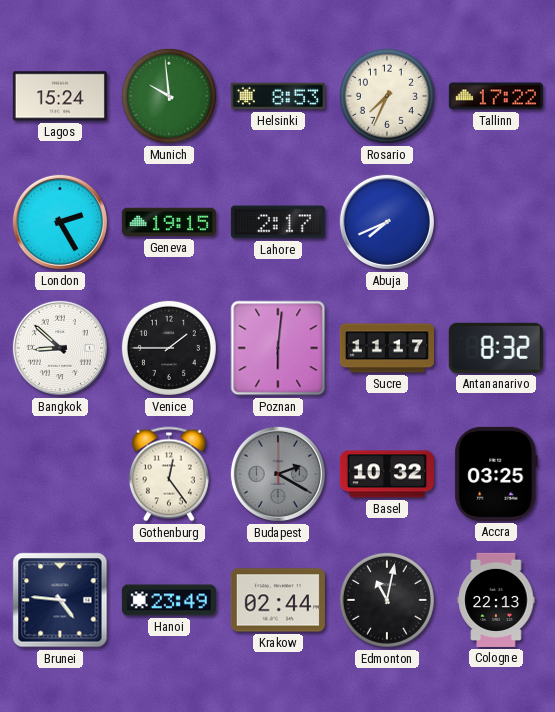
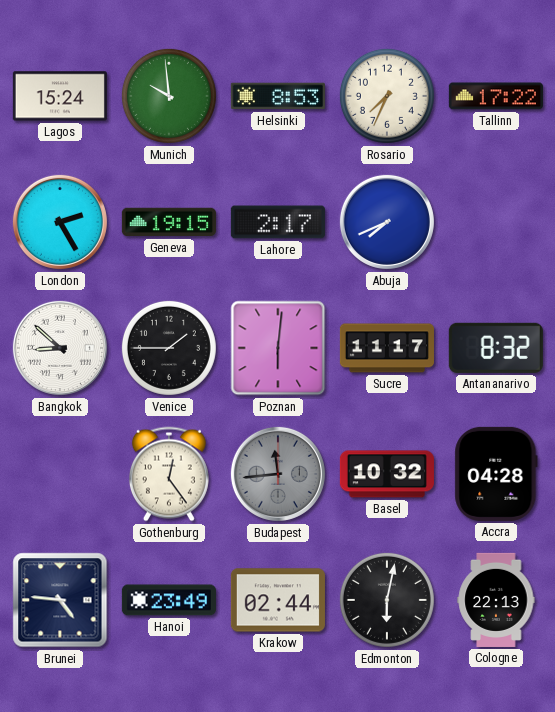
Budapest: 2:20 -> 11:44 (278, 474)
Accra: 03:25 -> 04:28 (496, 474)
Edmonton: 11:02 -> 6:02 (387, 600)
